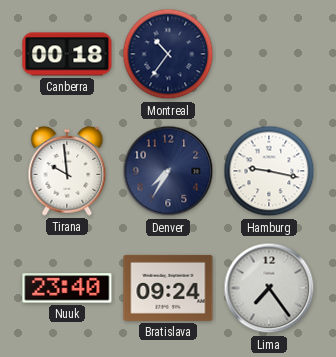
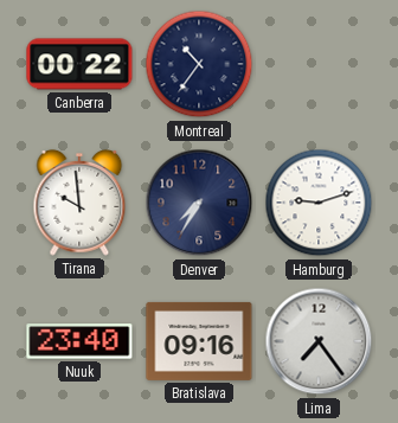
Canberra: 00:18 -> 00:22 (79, 64)
Hamburg: 9:17 -> 9:12 (319, 203)
Bratislava: 09:24 -> 09:16 (199, 341)
